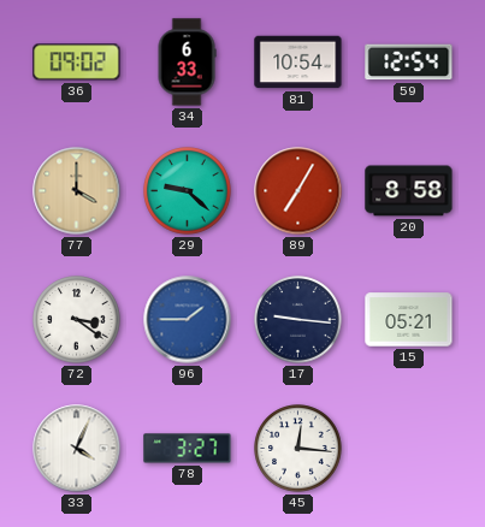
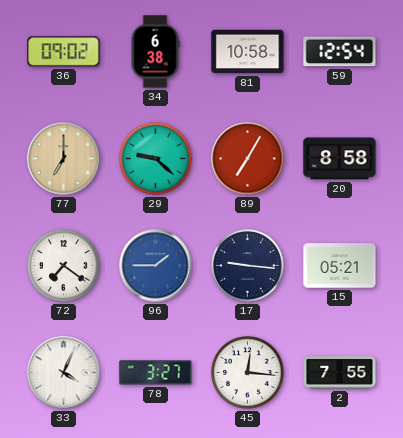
34: 6:33 -> 6:38 (155, 52)
81: 10:54 -> 10:58 (248, 52)
77: 4:00 -> 7:00 (64, 159)
72: 3:21 -> 7:21 (64, 266)
2: none -> 7:55 (340, 373)
